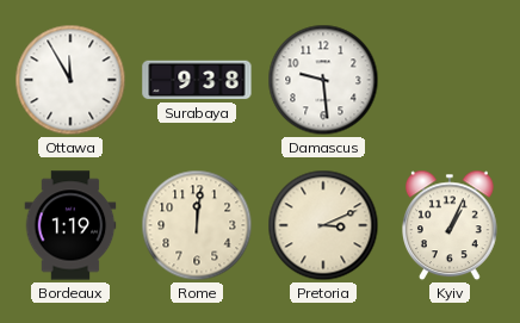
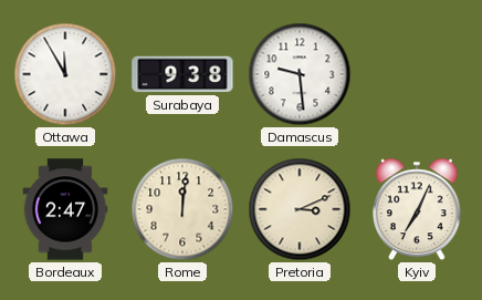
Bordeaux: 1:19 -> 2:47 (65, 209)
Kyiv: 1:04 -> 7:04 (418, 209)
